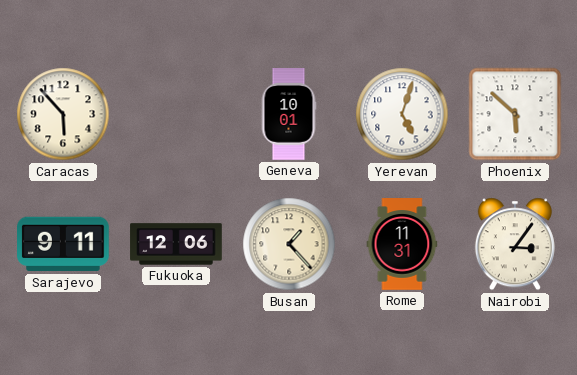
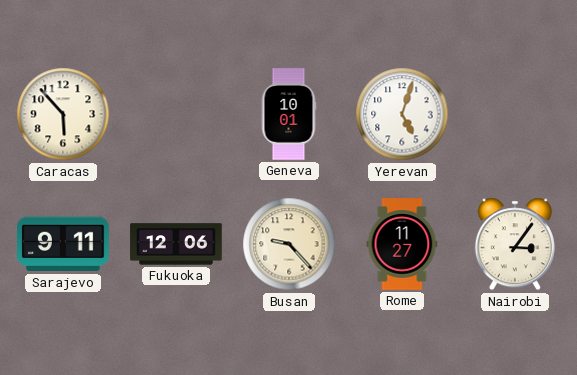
Phoenix: 5:52 -> none (515, 114)
Busan: 1:23 -> 9:23 (289, 244)
Rome: 11:31 -> 11:27 (402, 244)
